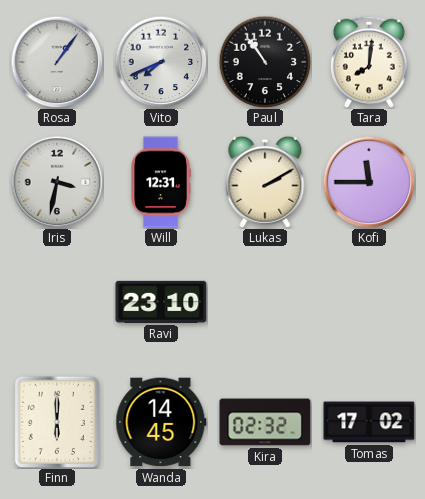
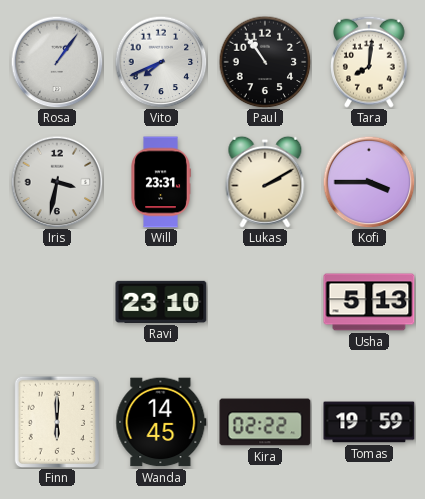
Will: 12:31 -> 23:31 (161, 182)
Kofi: 11:45 -> 3:45 (369, 182)
Usha: none -> 5:13 (369, 302)
Kira: 02:32 -> 02:22 (265, 422)
Tomas: 17:02 -> 19:59 (369, 422)
